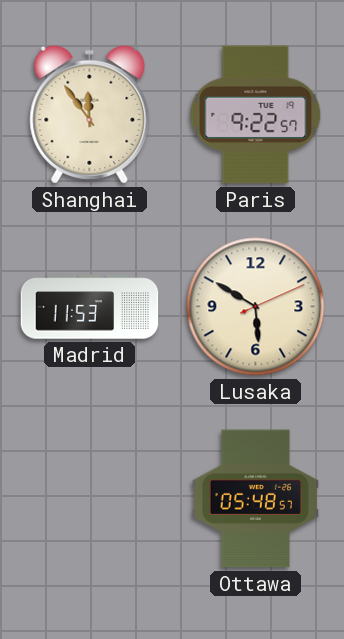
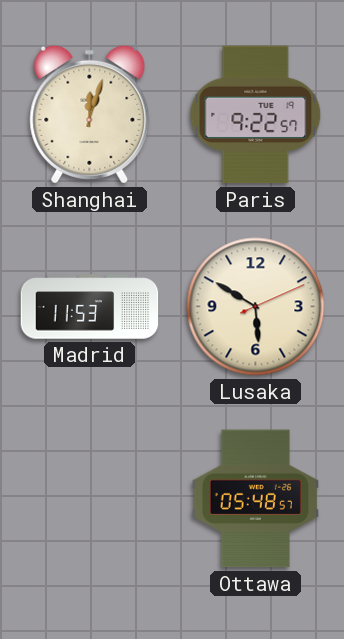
Shanghai: 11:54 -> 12:03 (90, 114)
